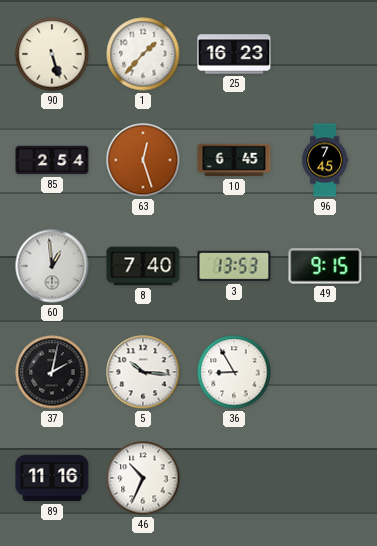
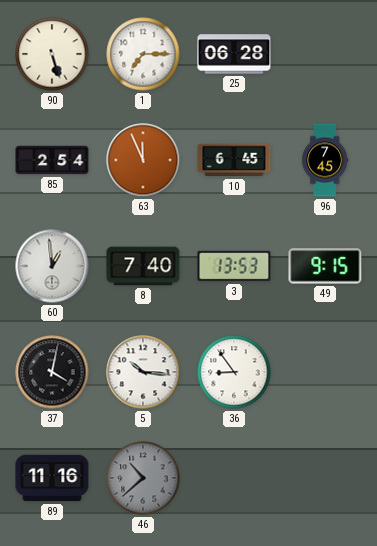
1: 1:37 -> 7:15 (143, 54)
25: 16:23 -> 06:28 (234, 54)
63: 12:27 -> 11:56 (143, 160)
37: 2:02 -> 4:02 (52, 372)
36: 8:55 -> 8:54 (234, 372)
46: 10:34 -> 10:38 (143, 478)
46 dial: white -> grey (143, 478)
